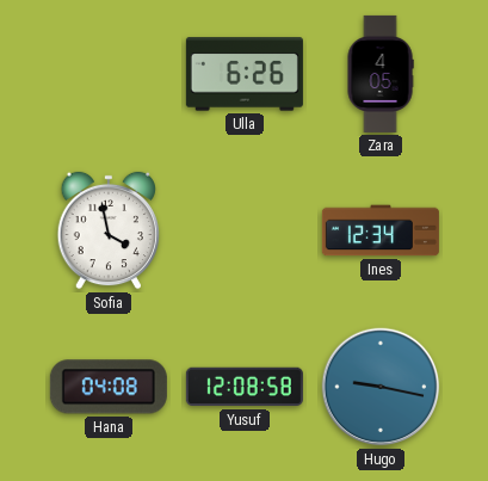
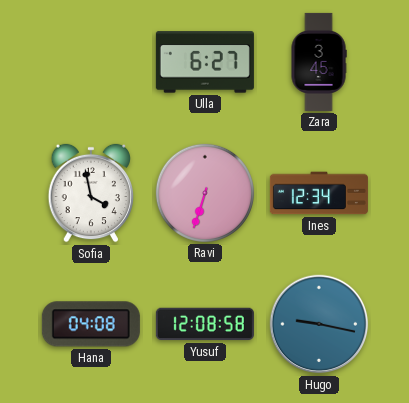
Ulla: 6:26 -> 6:27 (205, 62)
Zara: 4:05 -> 3:45 (319, 62)
Ravi: none -> 6:33 (205, 193)
